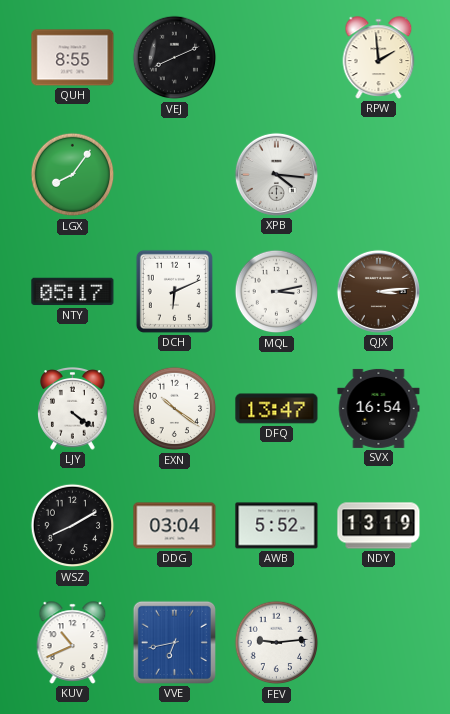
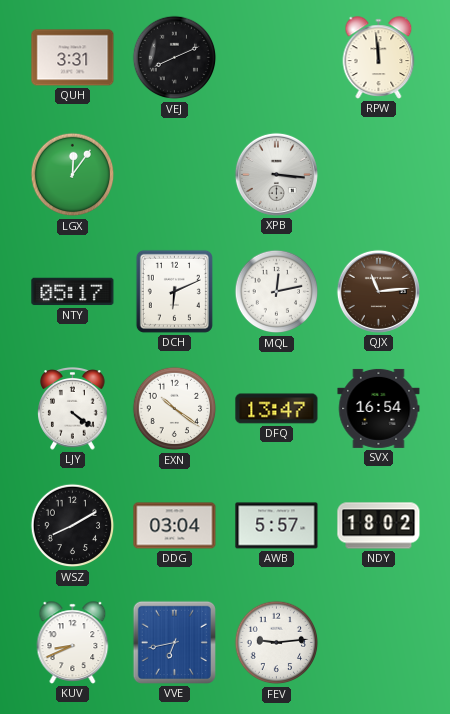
QUH: 8:55 -> 3:31 (73, 58)
RPW: 1:59 -> 11:59 (379, 58)
LGX: 8:06 -> 12:06 (73, 175)
XPB: 4:16 -> 3:16 (276, 174)
MQL: 3:13 -> 12:13 (277, 292)
QJX: 3:14 -> 11:14 (378, 291)
AWB: 5:52 -> 5:57 (277, 526)
NDY: 13:19 -> 18:02 (379, 526)
KUV: 10:41 -> 8:41 (73, 643)
